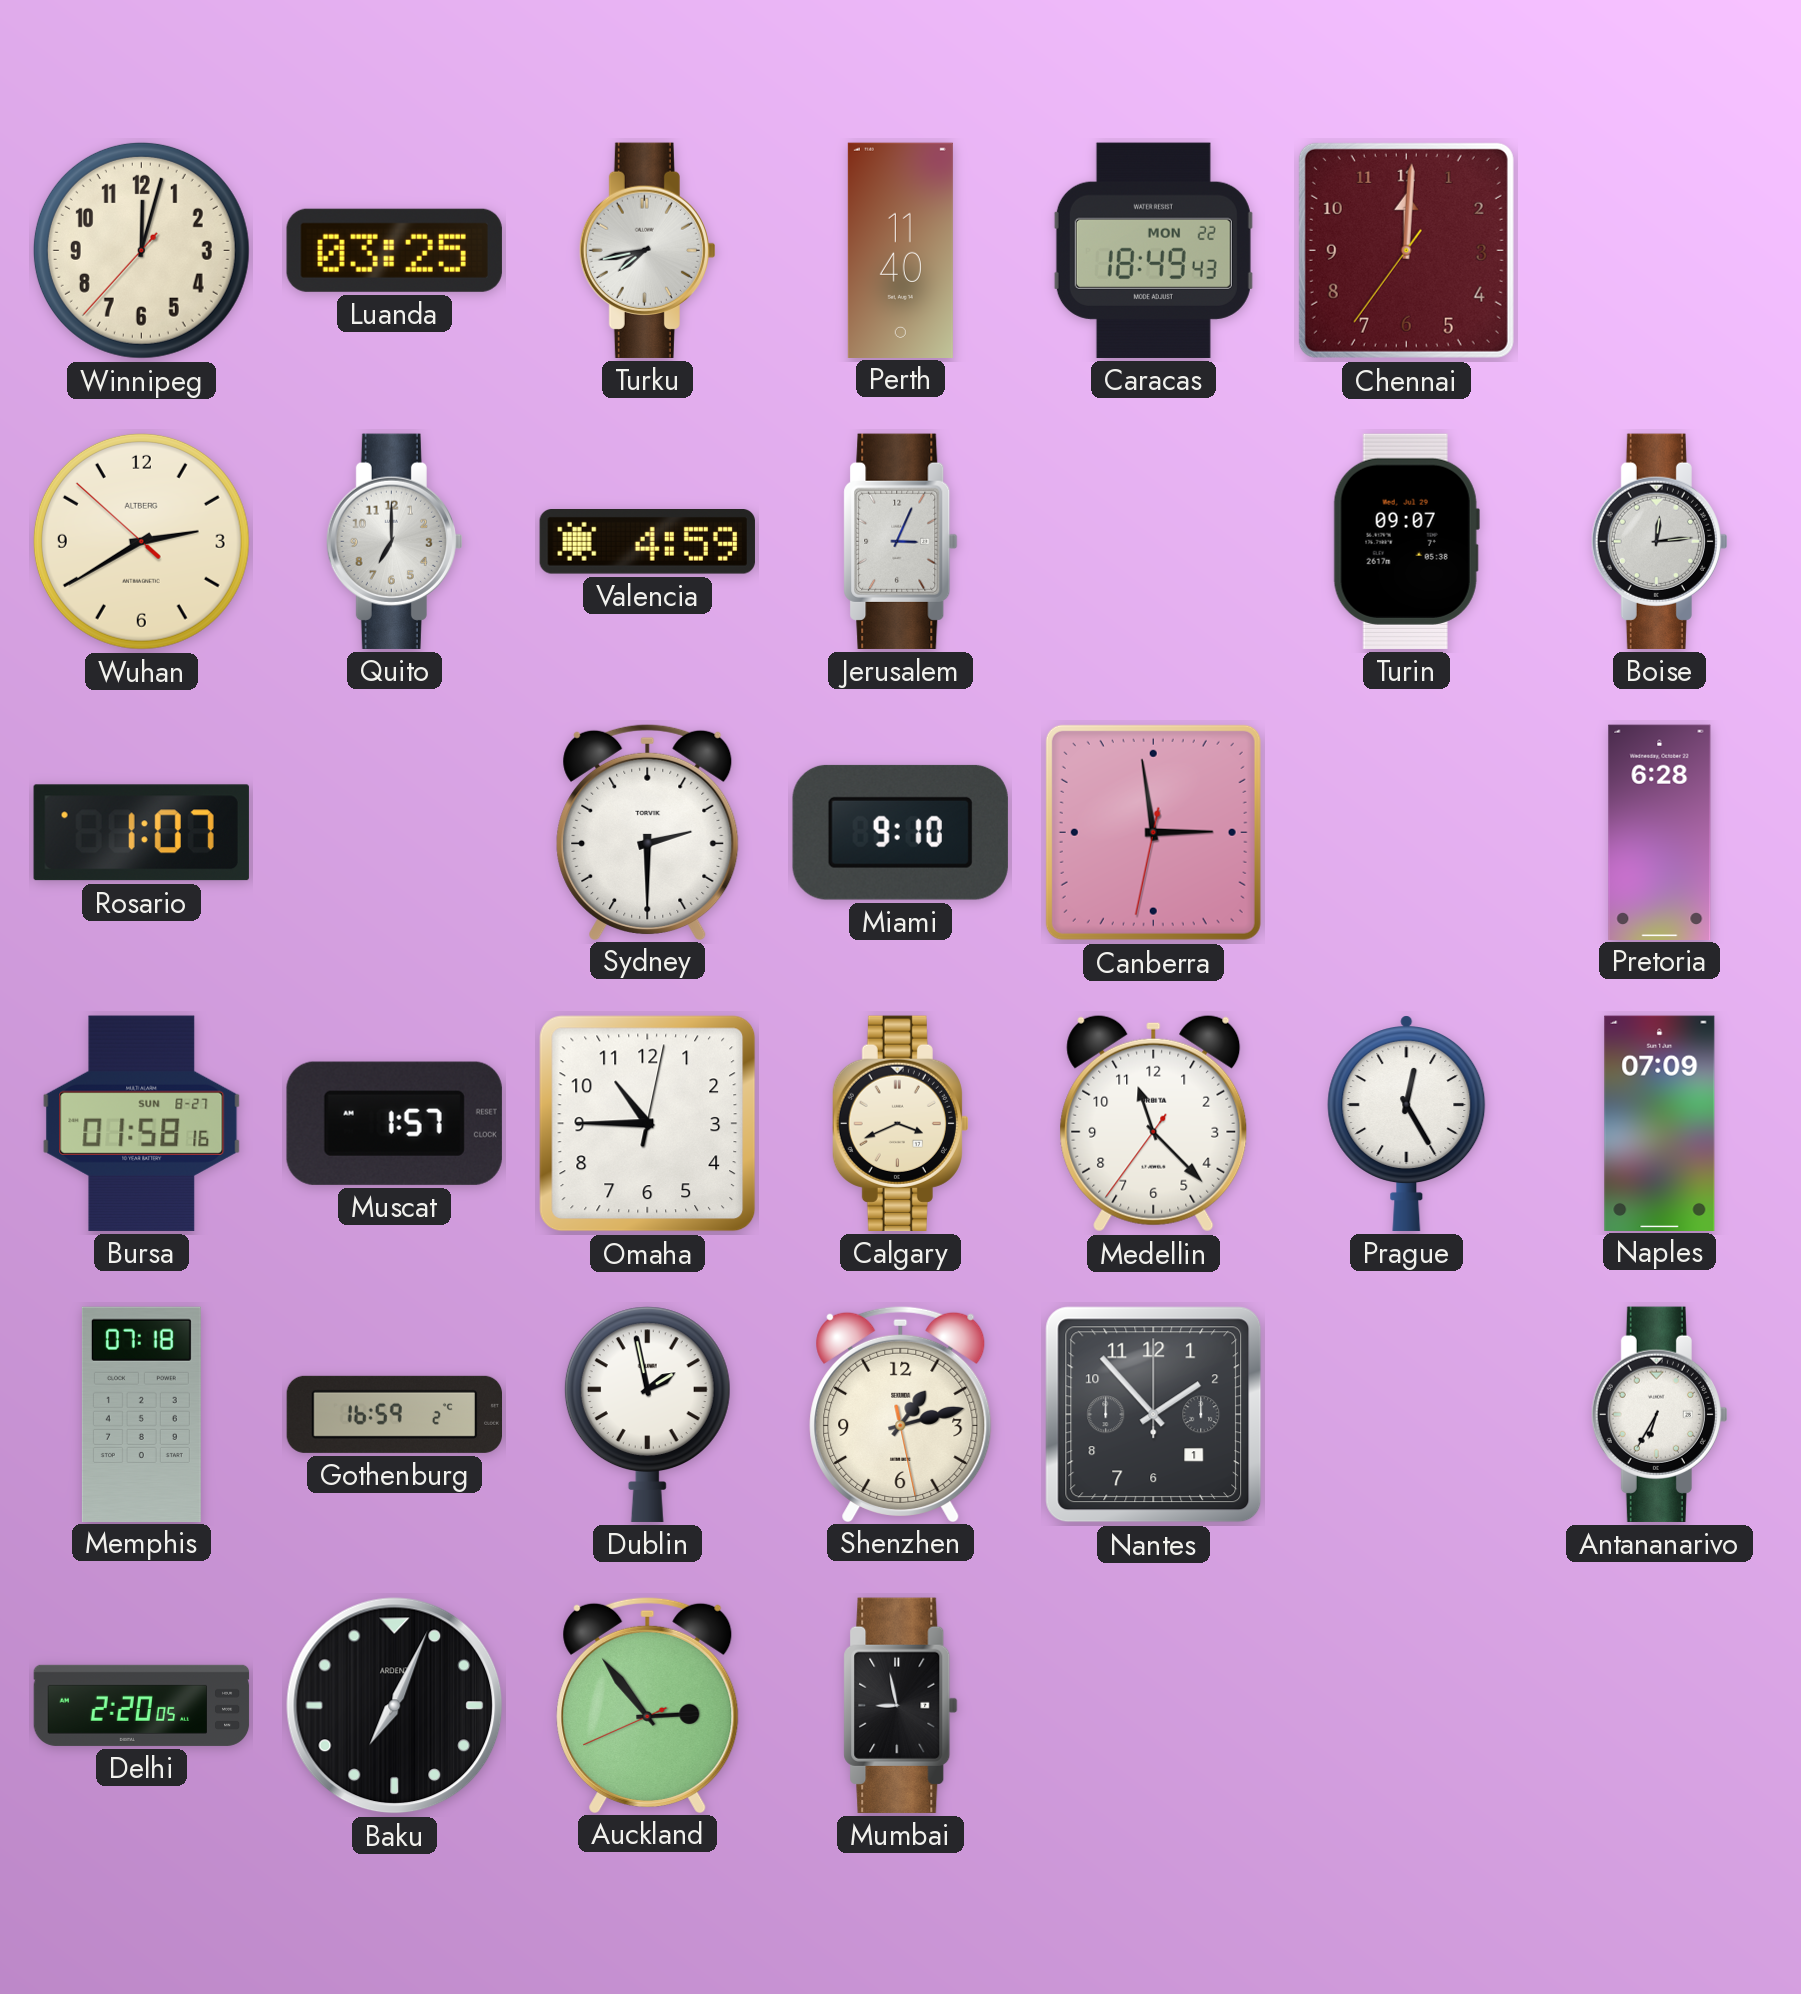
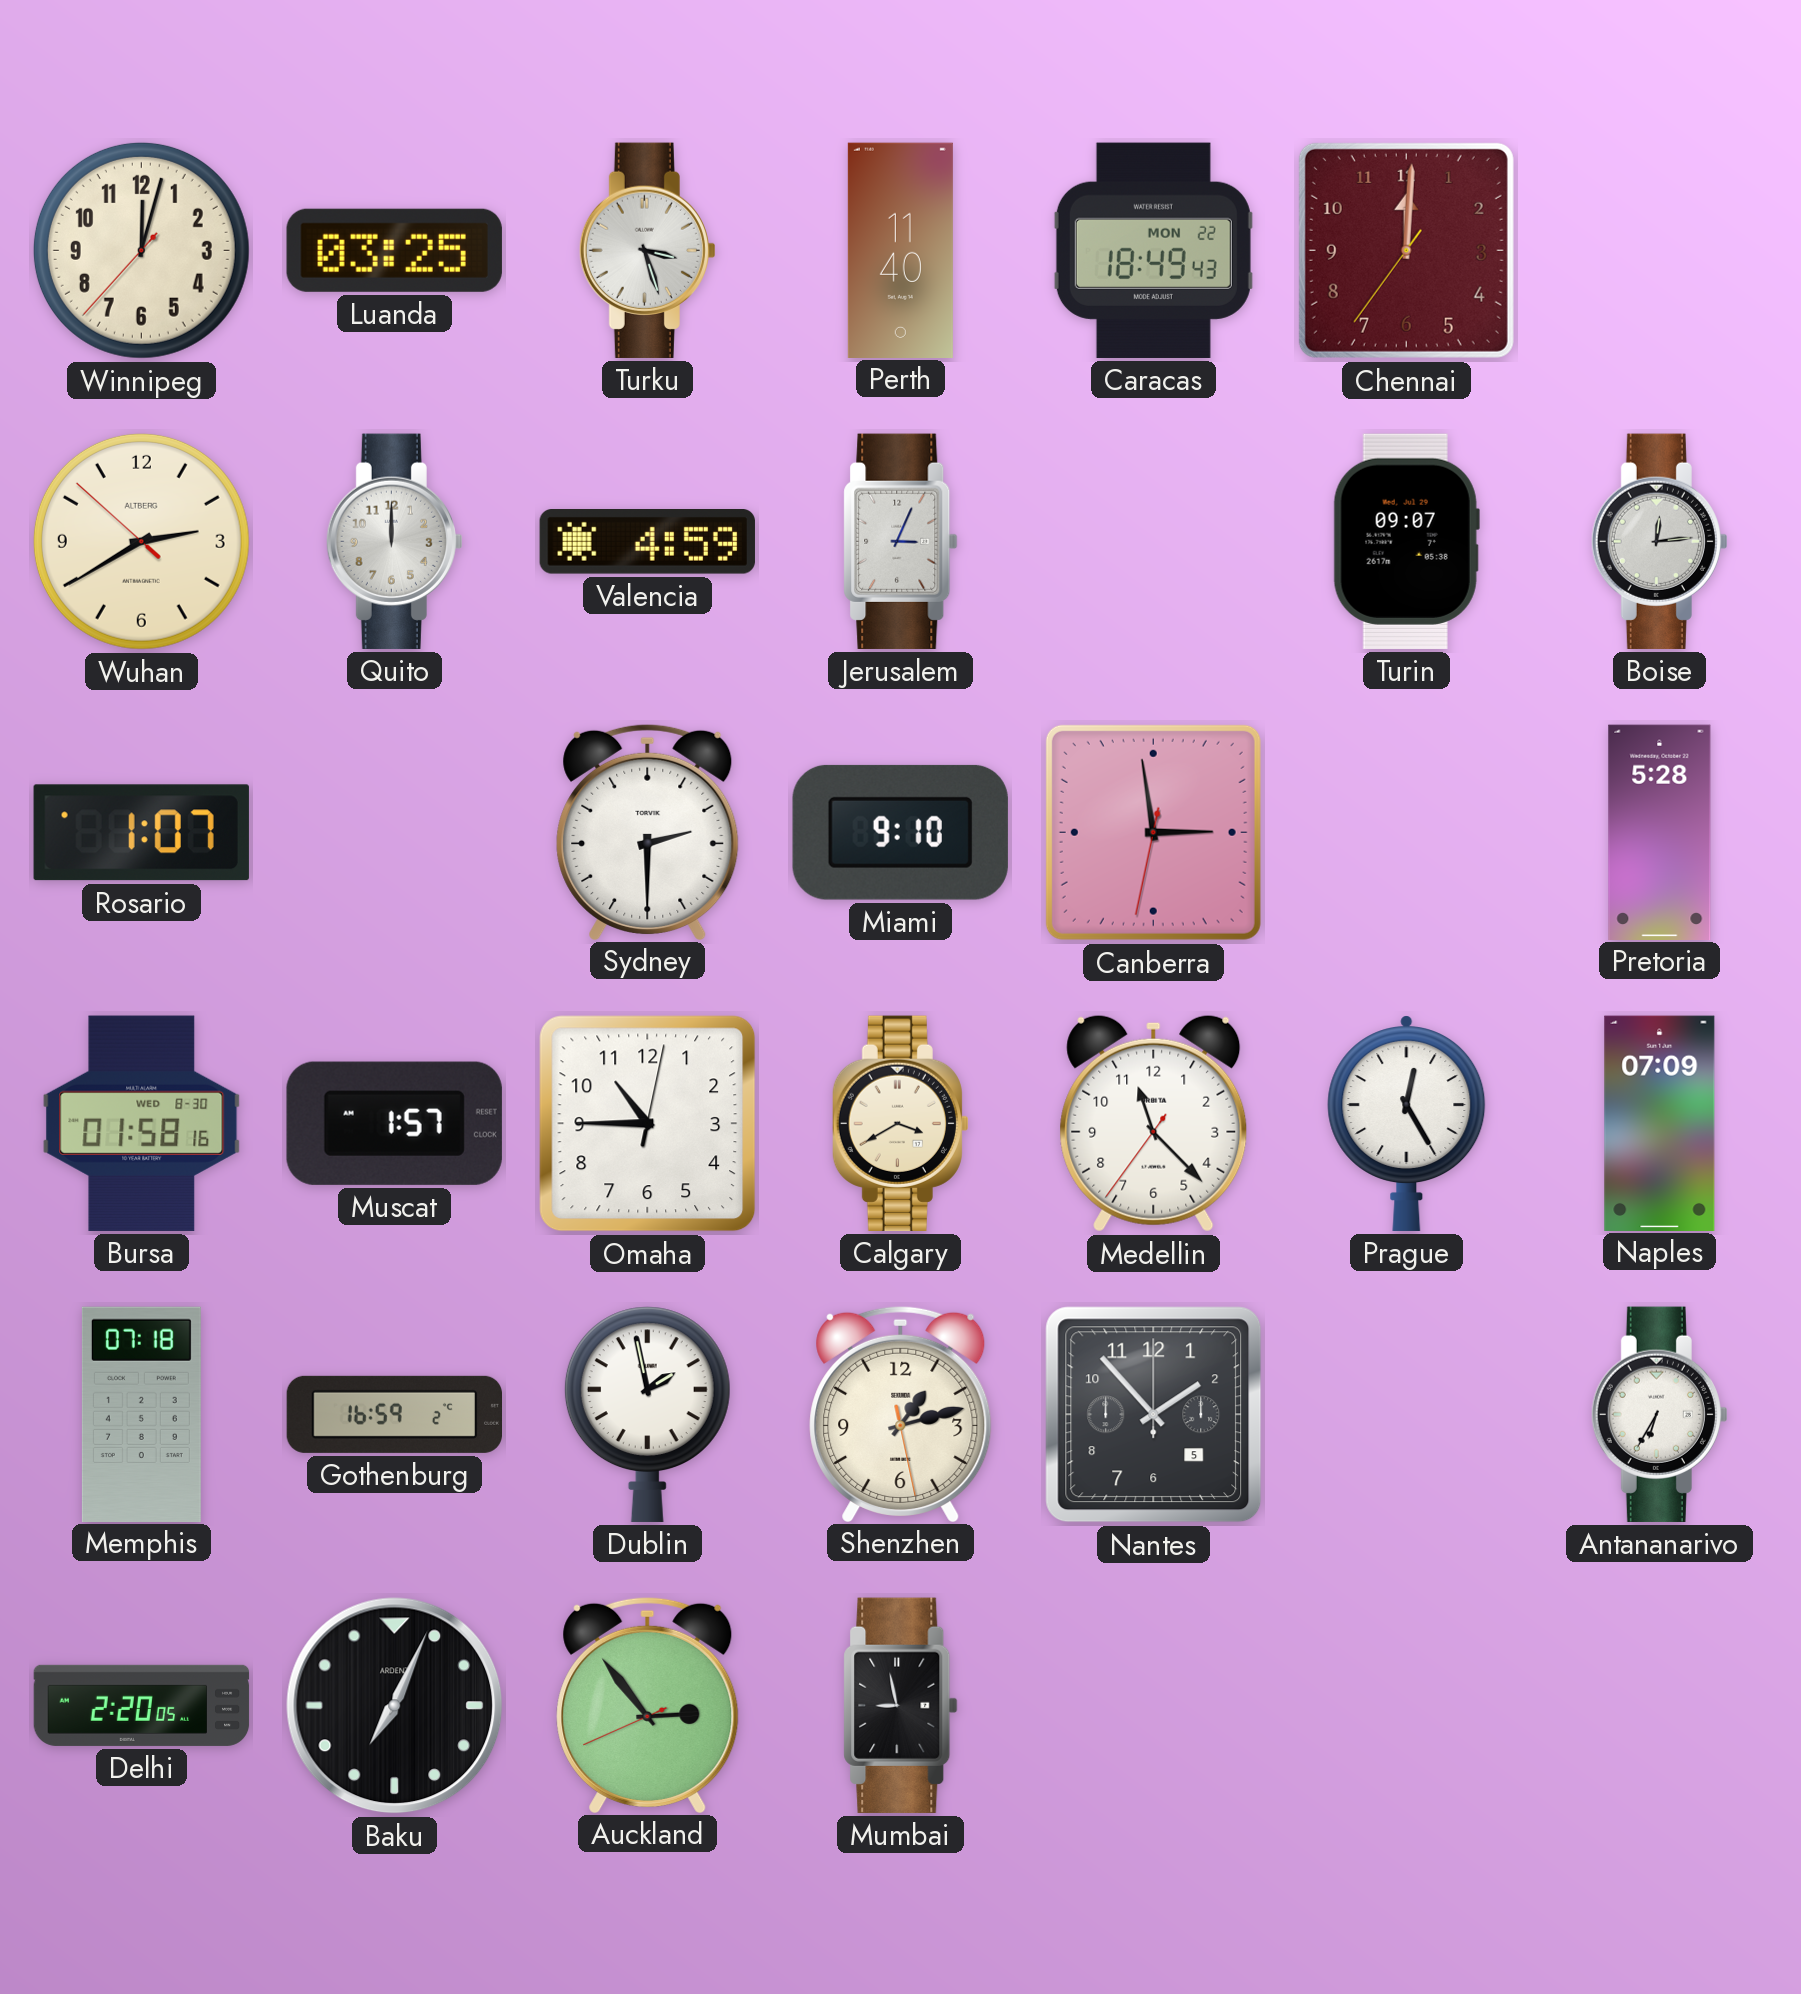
Turku: 7:43 -> 3:27 (647, 250)
Quito: 7:00 -> 12:00 (394, 541)
Pretoria: 6:28 -> 5:28 (1660, 832)
Bursa date: SUN 8-27 -> WED 8-30 (142, 1123)
Calgary: 3:41 -> 3:40 (900, 1123)
Nantes date: 1 -> 5 (1154, 1415)
